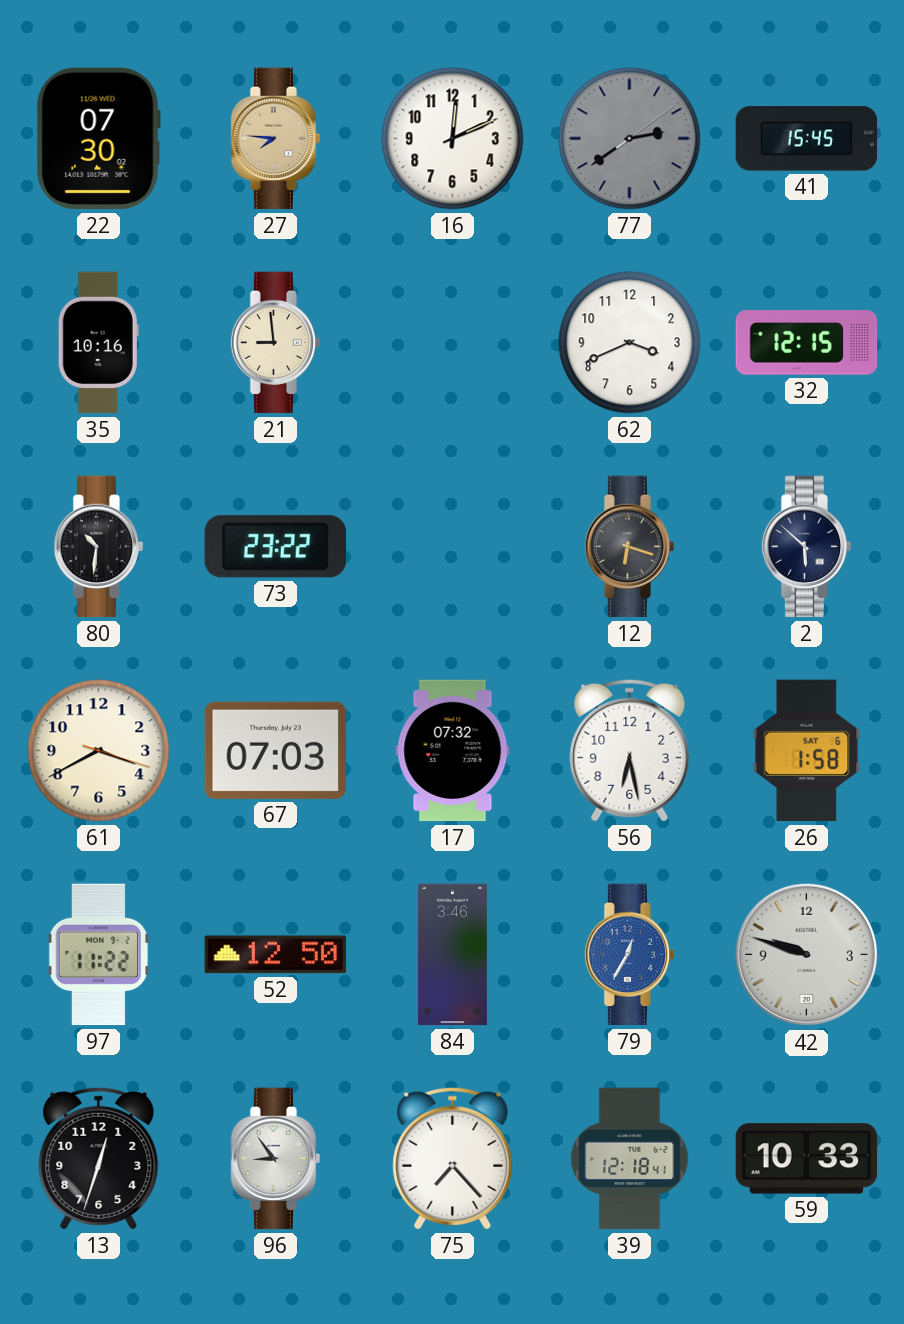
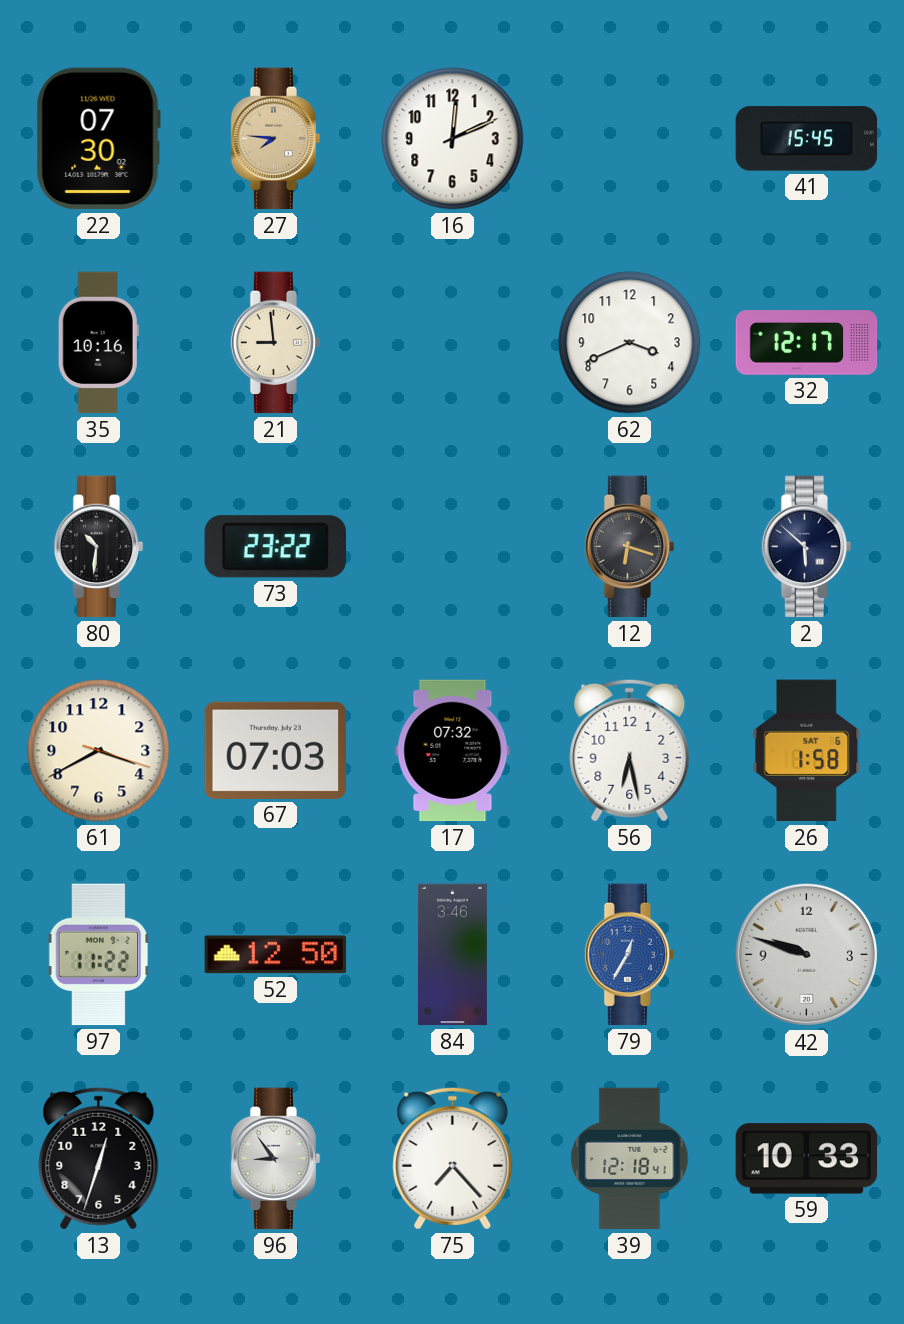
77: 2:39 -> none (630, 139)
32: 12:15 -> 12:17 (807, 343)
